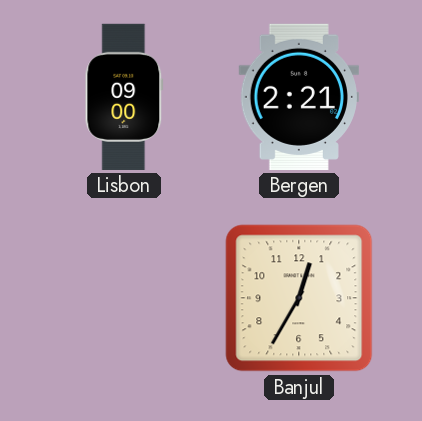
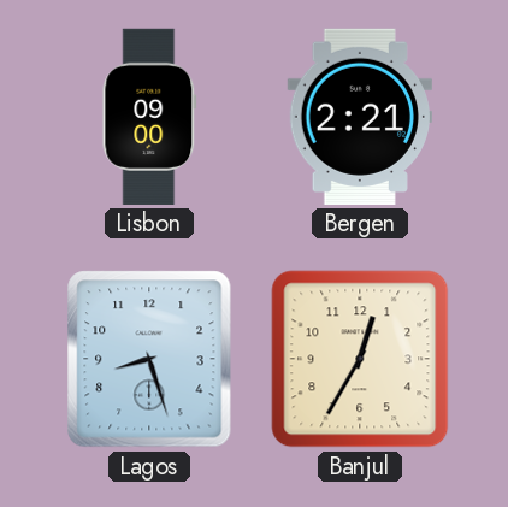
Lagos: none -> 8:27 (149, 359)
